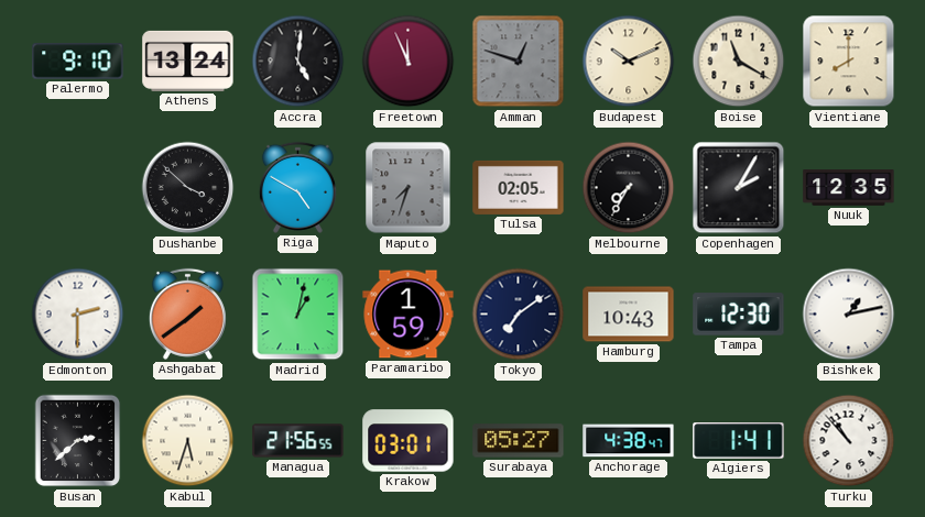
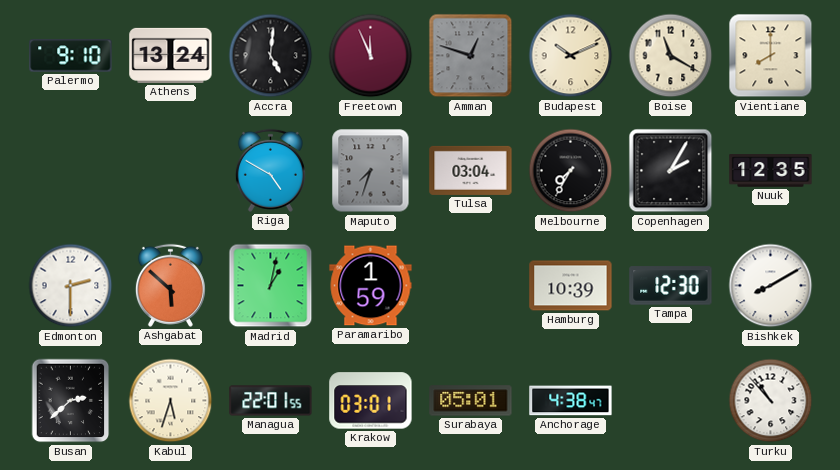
Dushanbe: 3:52 -> none (188, 188)
Tulsa: 02:05 -> 03:04 (471, 170)
Ashgabat: 1:39 -> 5:52 (170, 285)
Tokyo: 7:09 -> none (519, 315)
Hamburg: 10:43 -> 10:39 (571, 286)
Bishkek: 1:13 -> 8:10 (771, 286)
Managua: 21:56 -> 22:01 (271, 401)
Surabaya: 05:27 -> 05:01 (471, 401)
Algiers: 1:41 -> none (739, 441)
